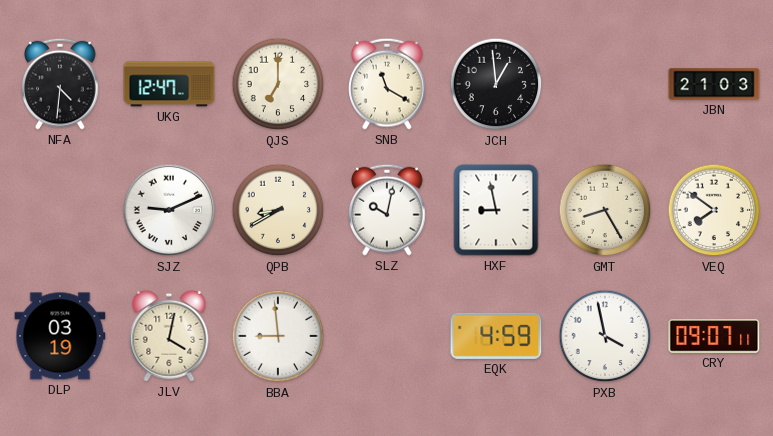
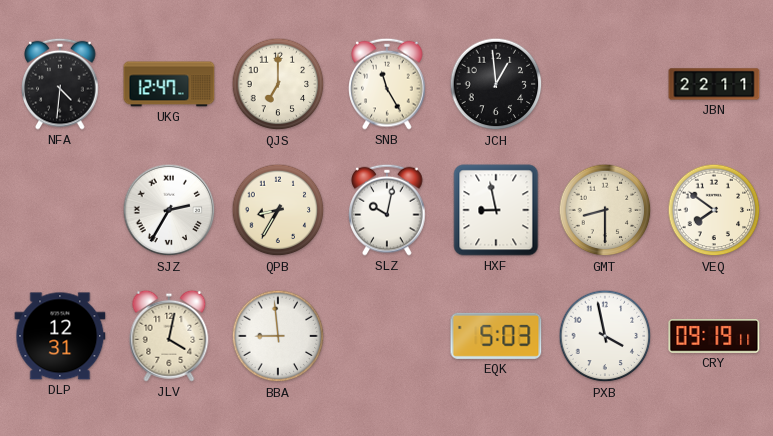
SNB: 11:20 -> 11:25 (387, 84)
JBN: 21:03 -> 22:11 (714, 84)
SJZ: 9:11 -> 2:35 (169, 210)
QPB: 8:40 -> 8:35 (278, 210)
GMT: 8:25 -> 8:30 (605, 210)
DLP: 03:19 -> 12:31 (60, 336)
EQK: 4:59 -> 5:03 (496, 336)
CRY: 09:07 -> 09:19 (714, 336)
